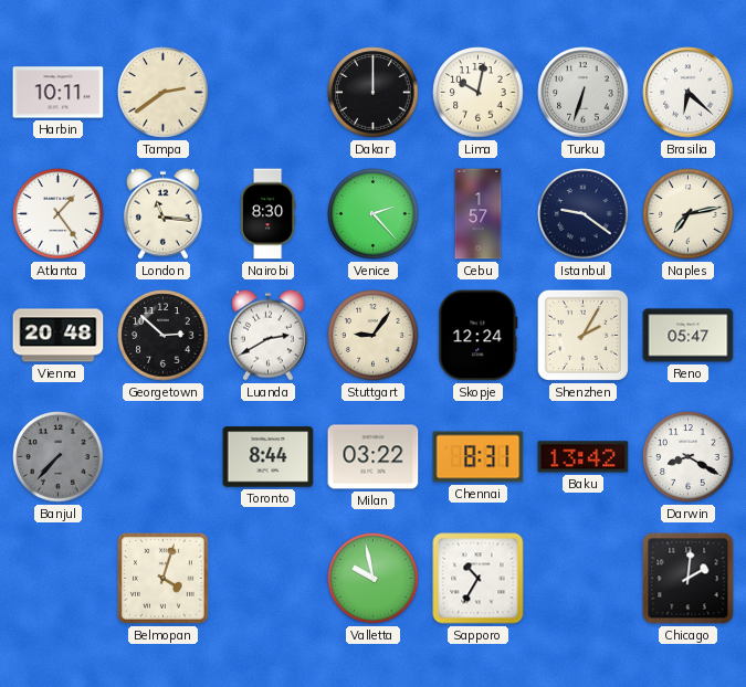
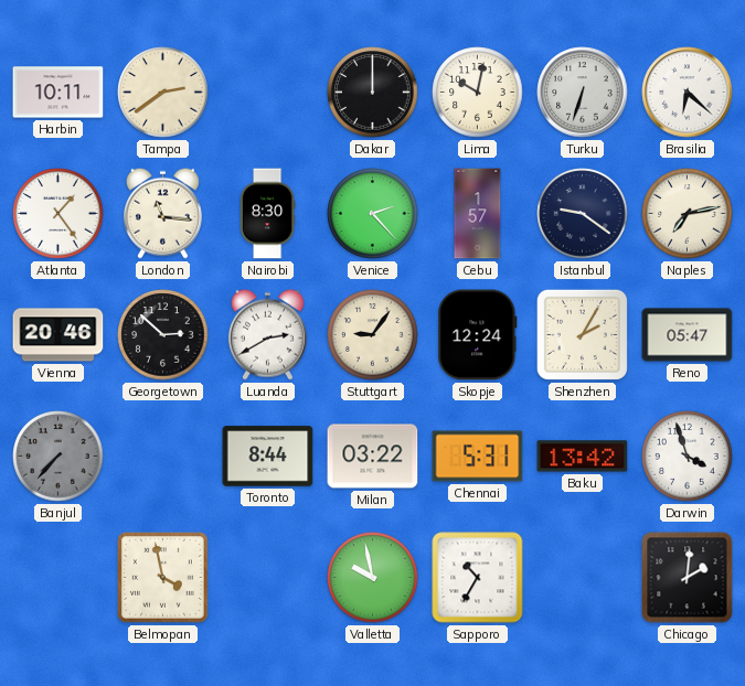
Vienna: 20:48 -> 20:46 (58, 335)
Chennai: 8:31 -> 5:31 (478, 457)
Darwin: 8:20 -> 3:57 (688, 457)
Belmopan: 4:03 -> 3:58 (162, 577)
